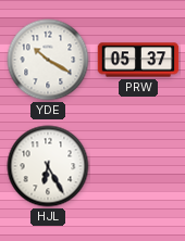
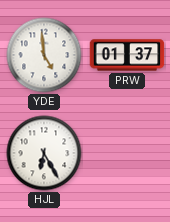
YDE: 10:20 -> 4:59 (44, 55)
PRW: 05:37 -> 01:37 (127, 55)
